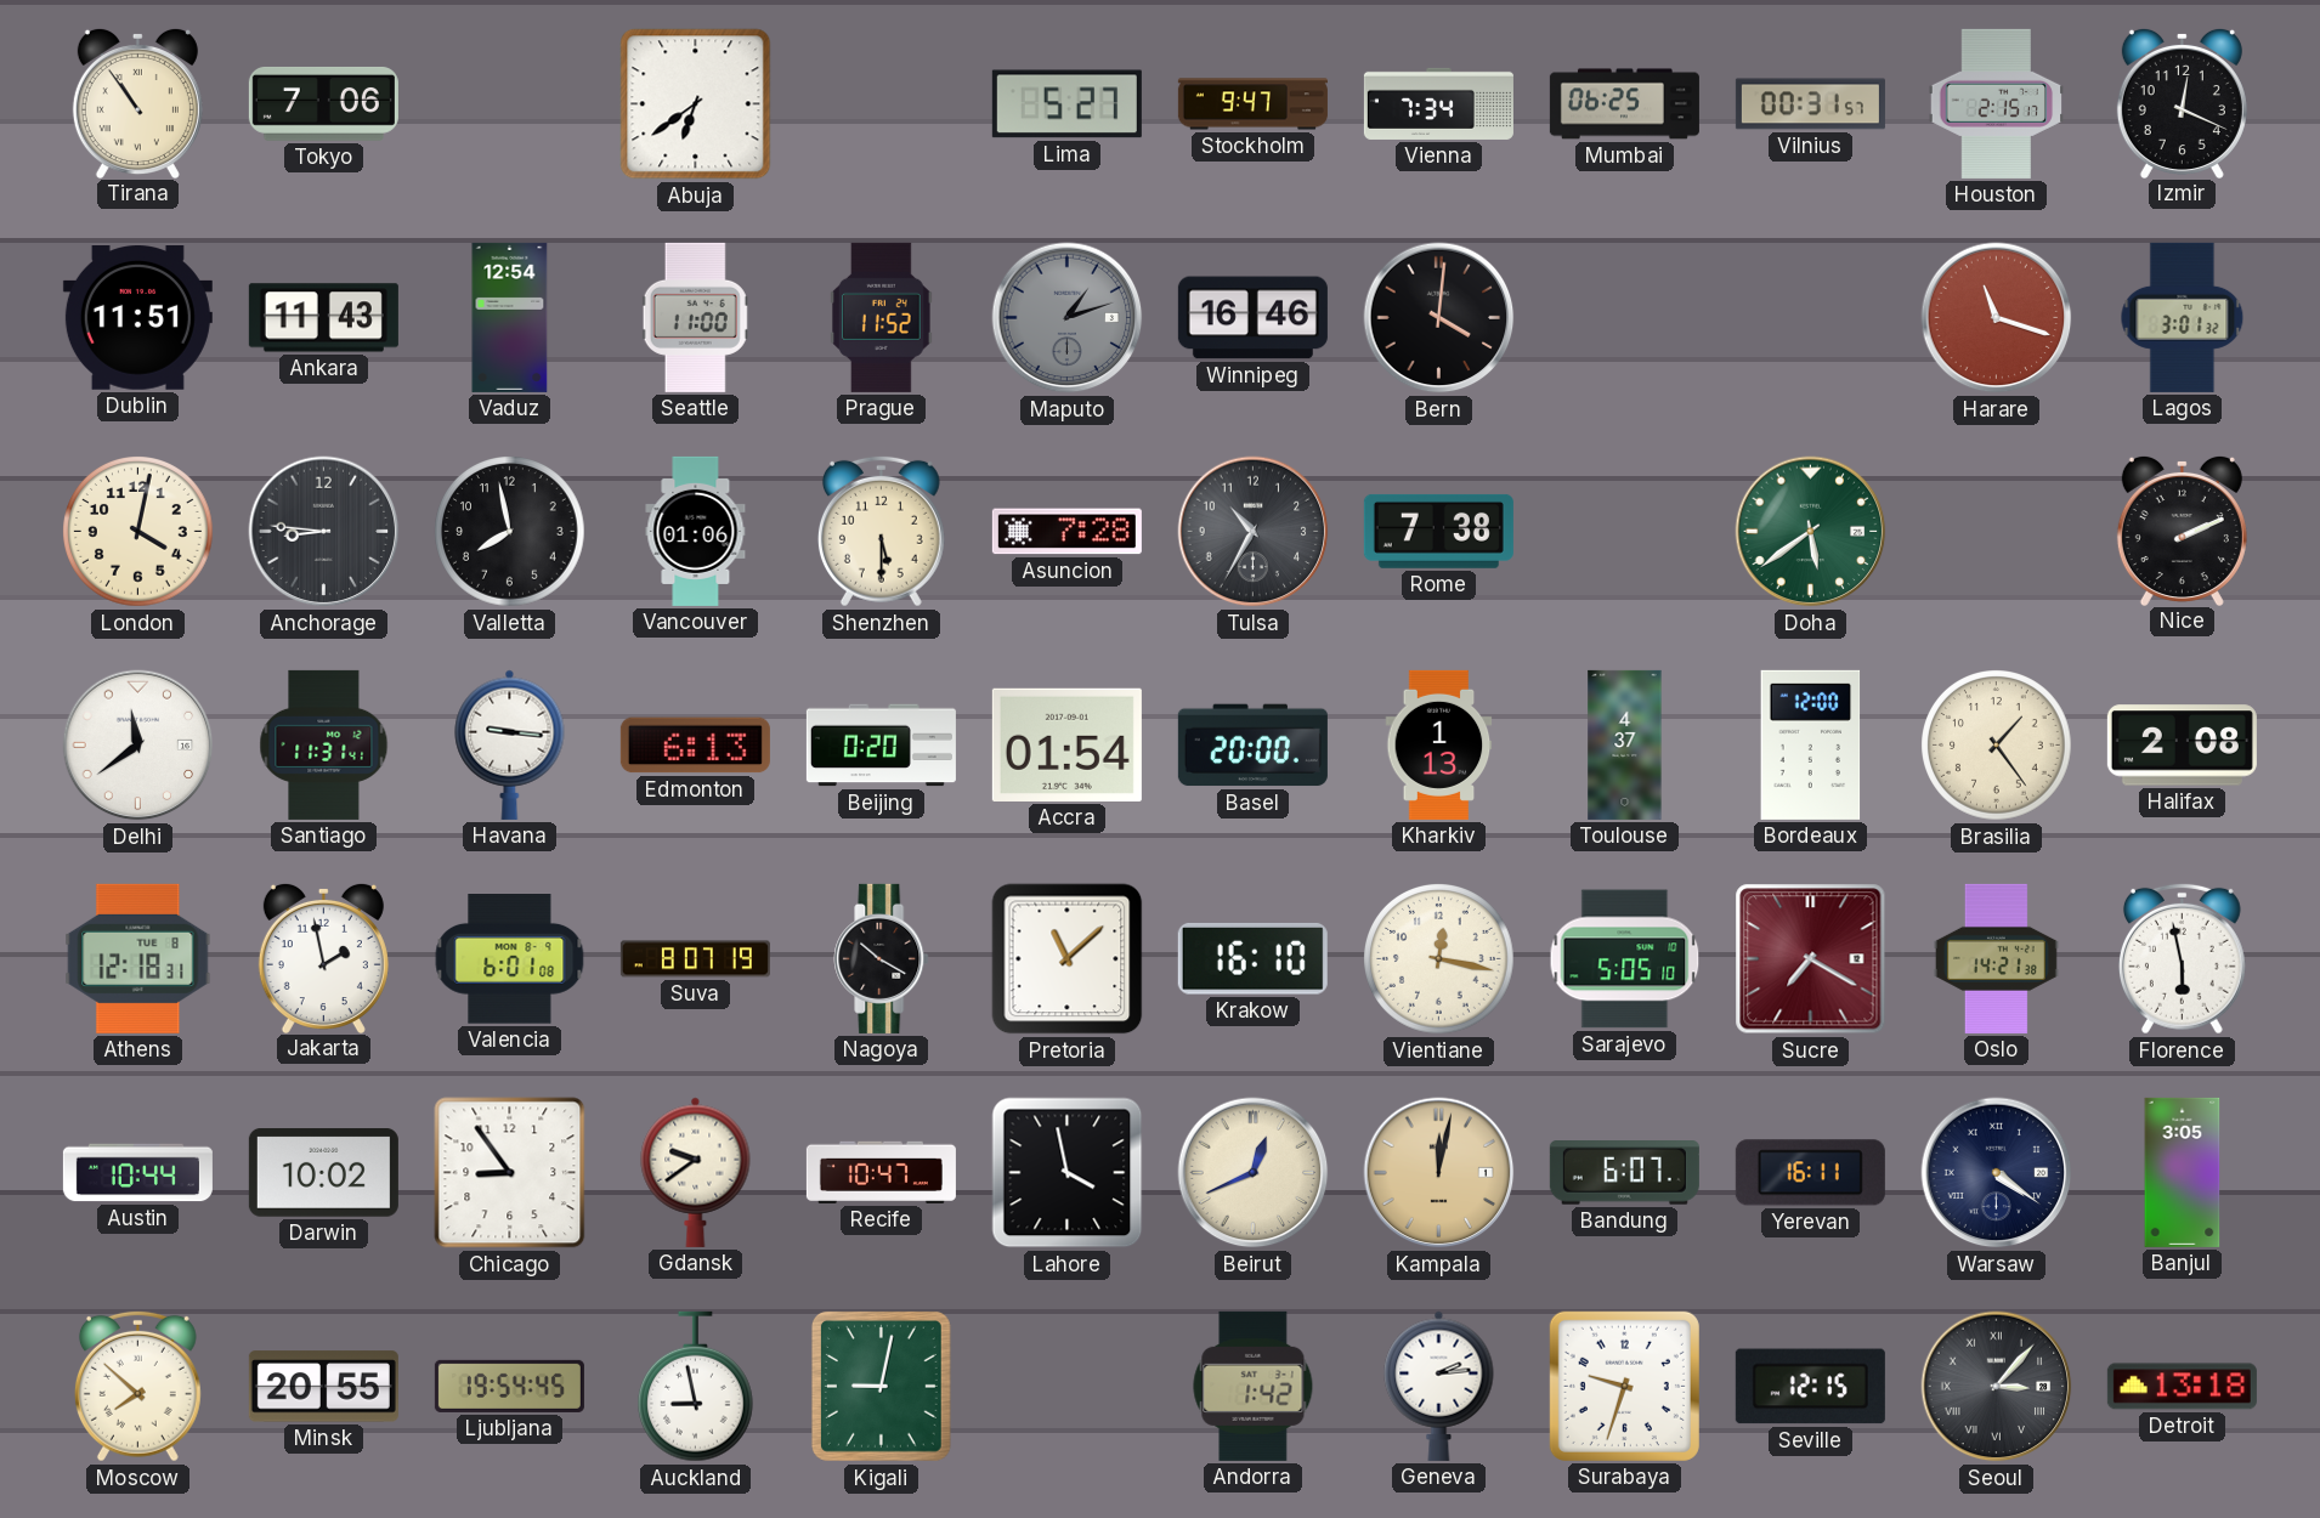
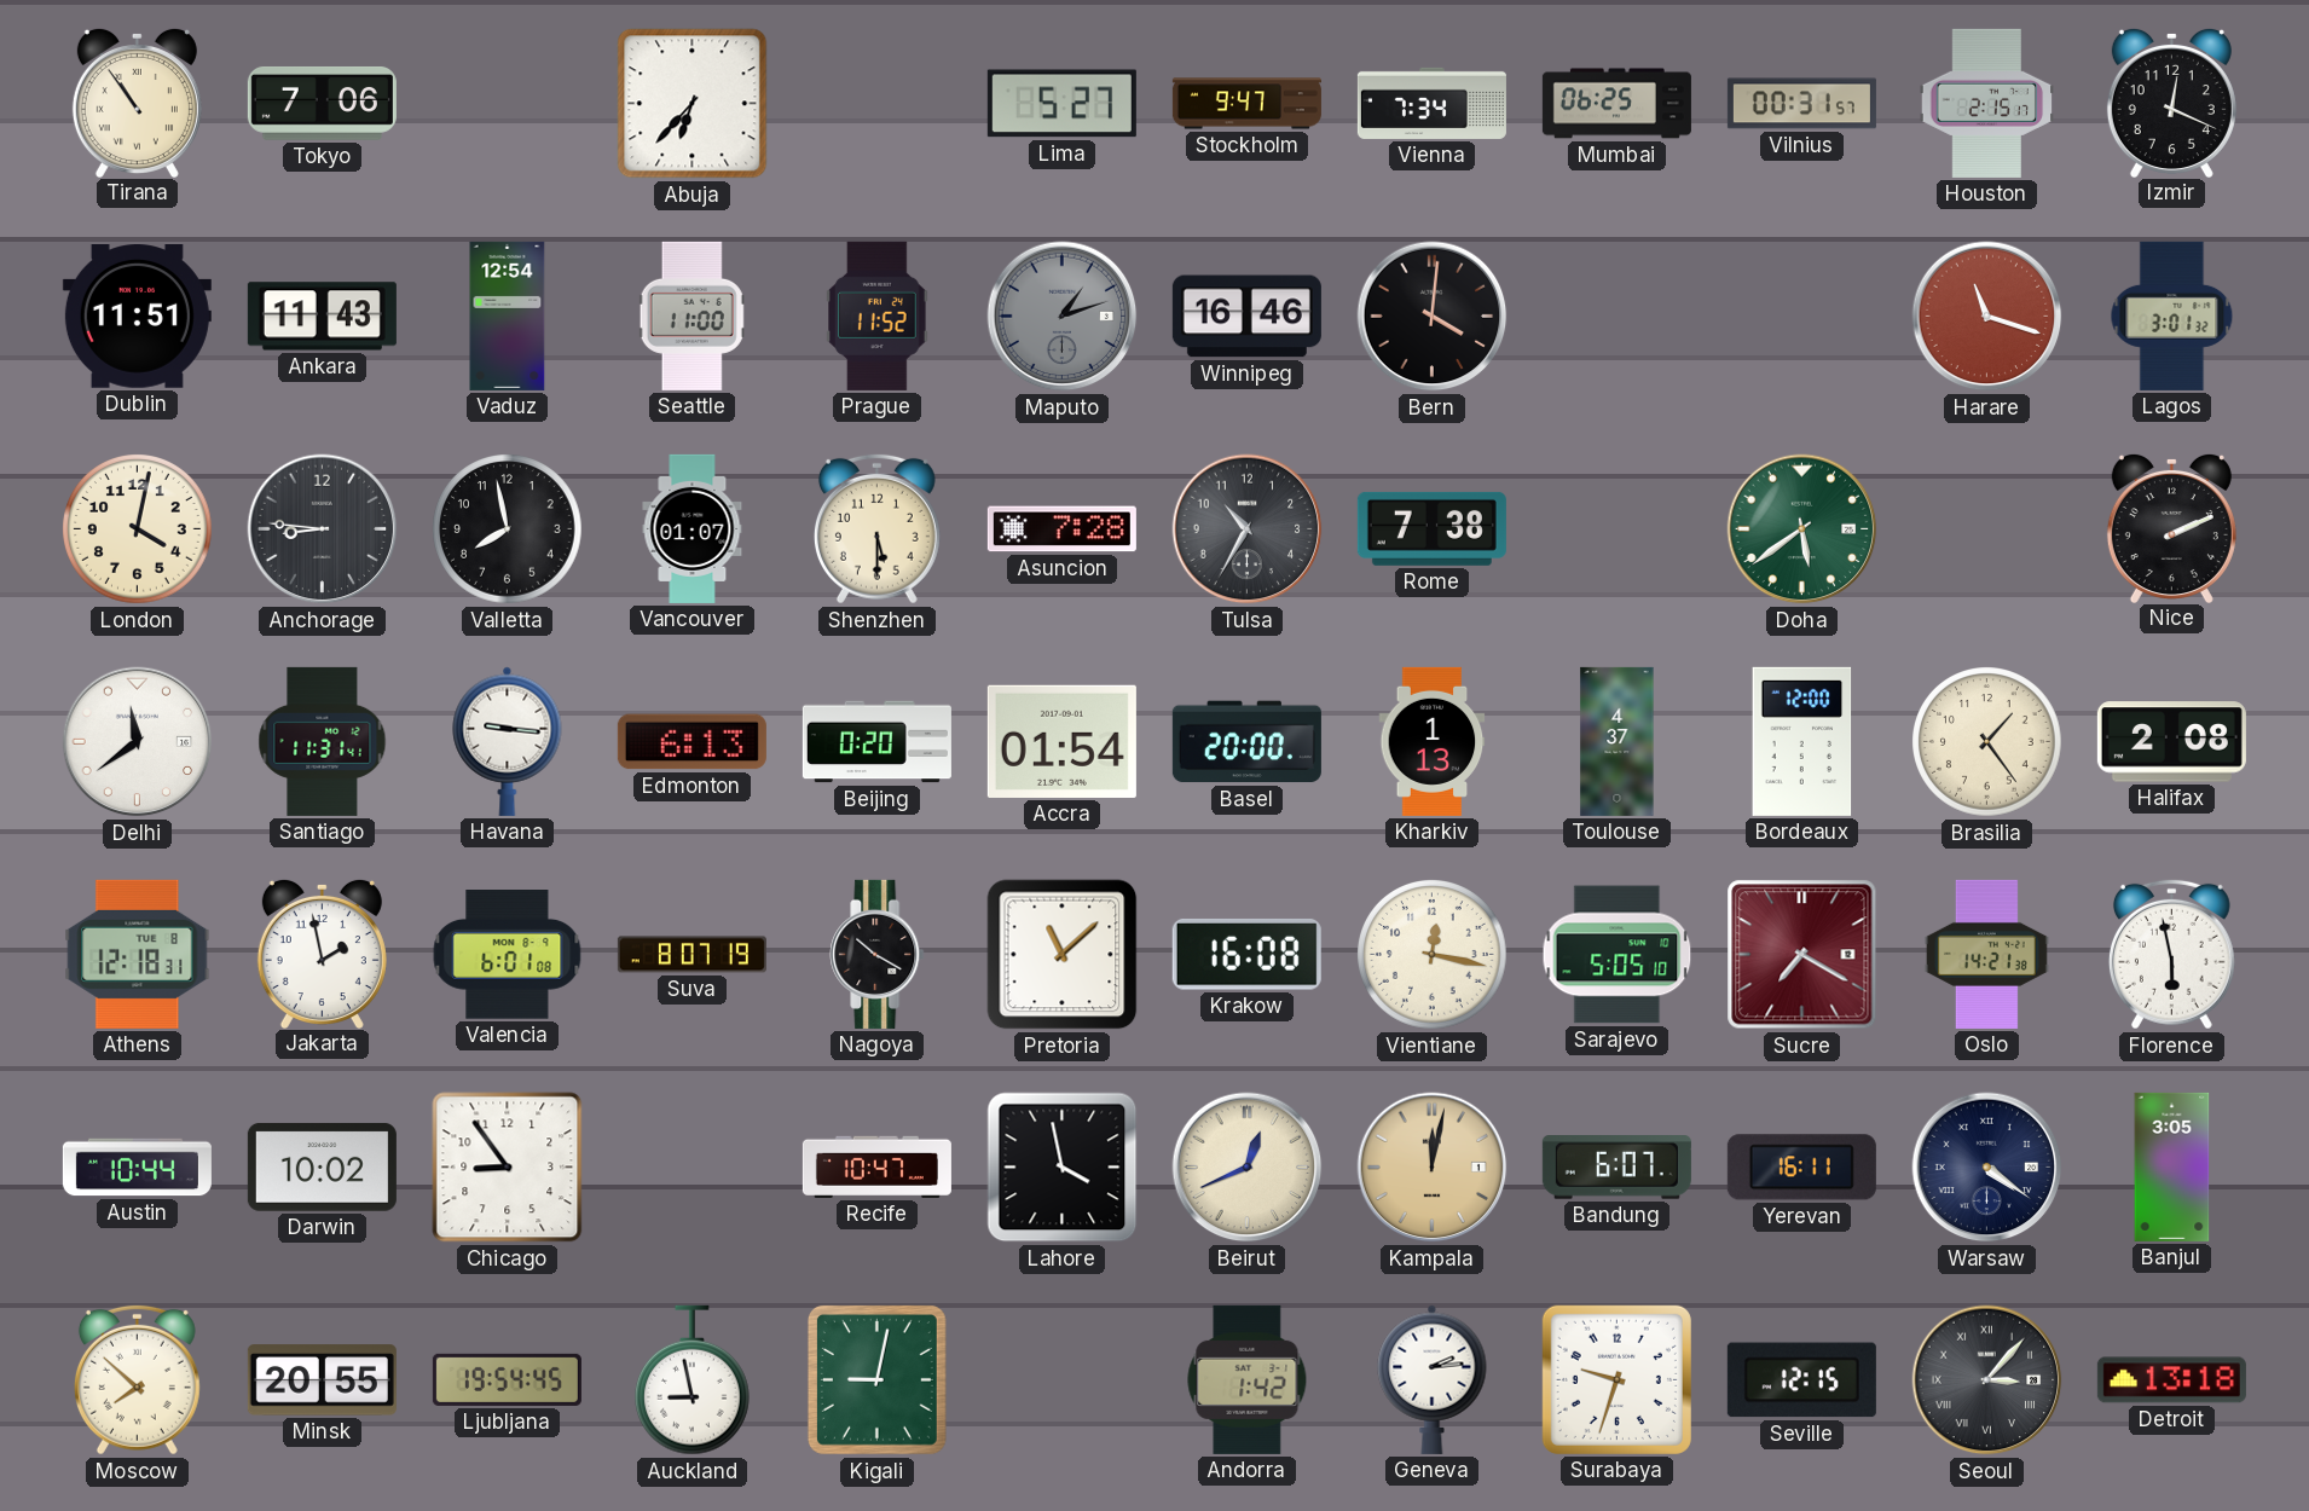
Abuja: 6:39 -> 6:37 (693, 104)
Vancouver: 01:06 -> 01:07 (693, 528)
Krakow: 16:10 -> 16:08 (1246, 954)
Gdansk: 9:39 -> none (696, 1172)
